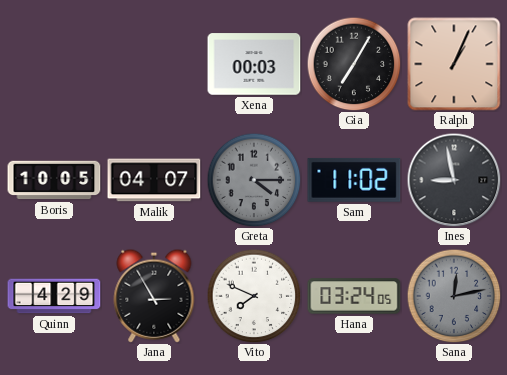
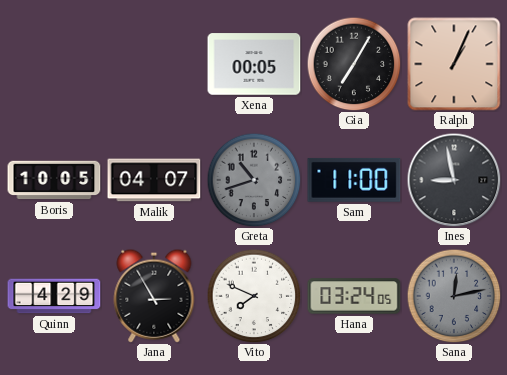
Xena: 00:03 -> 00:05 (254, 64)
Greta: 4:15 -> 10:42 (254, 180)
Sam: 11:02 -> 11:00 (354, 180)
